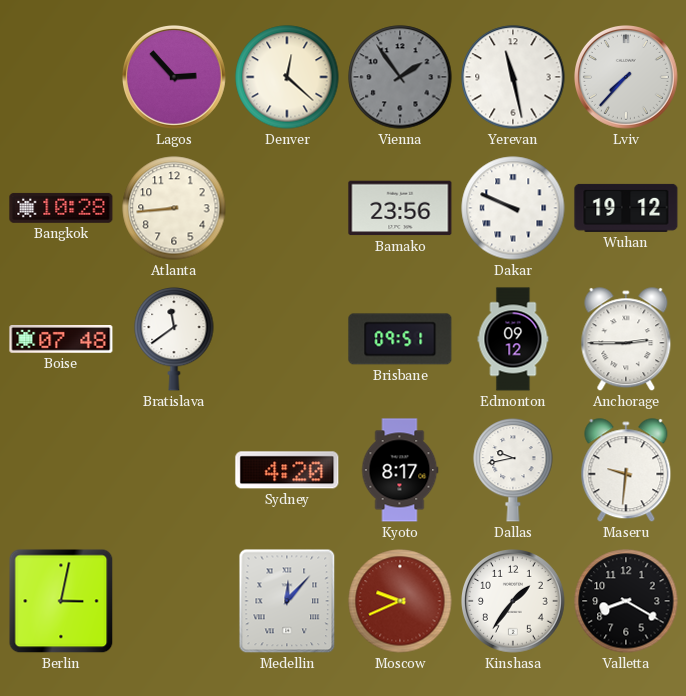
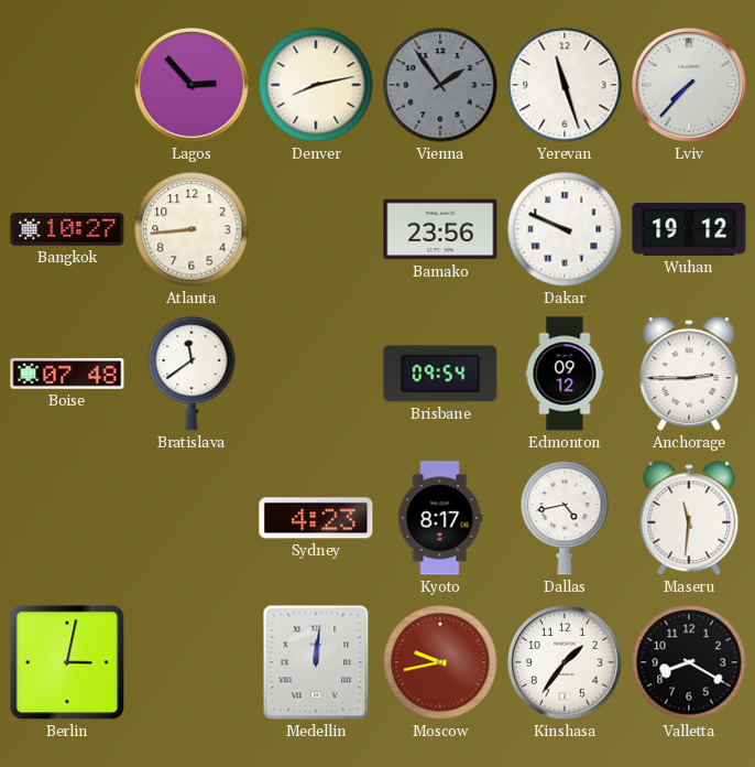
Denver: 12:22 -> 8:13 (316, 85)
Yerevan: 11:28 -> 11:27 (565, 85)
Bangkok: 10:28 -> 10:27 (67, 229)
Brisbane: 09:51 -> 09:54 (440, 374)
Sydney: 4:20 -> 4:23 (316, 518)
Dallas: 9:43 -> 4:43 (565, 518)
Maseru: 9:31 -> 11:31 (689, 519)
Medellin: 12:07 -> 12:01 (316, 662)
Moscow: 9:41 -> 9:43 (440, 662)
